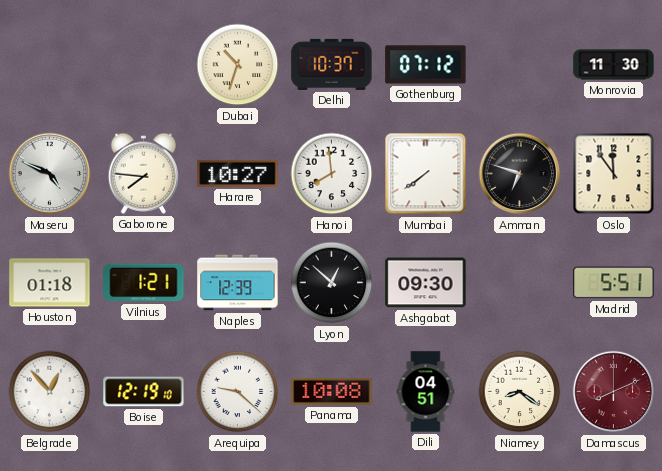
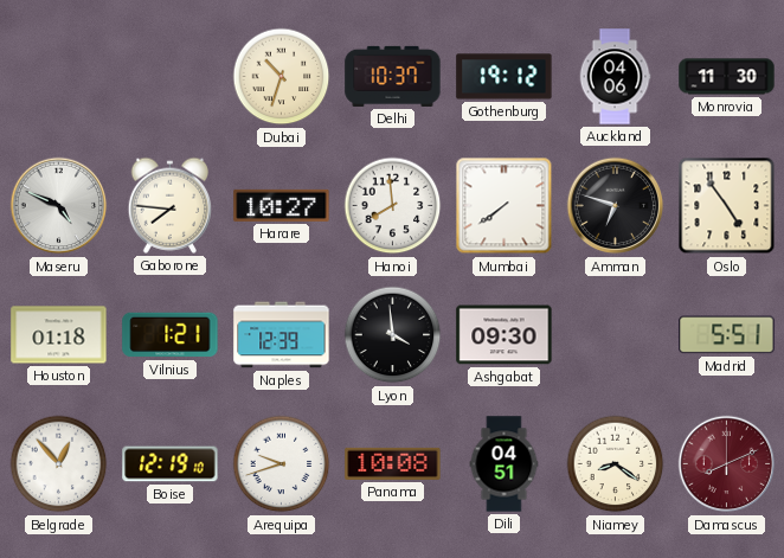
Gothenburg: 07:12 -> 19:12 (505, 77)
Auckland: none -> 04:06 (615, 77)
Oslo: 11:54 -> 4:54 (727, 206)
Lyon: 12:52 -> 3:59 (393, 335)
Arequipa: 9:22 -> 9:42 (282, 464)
